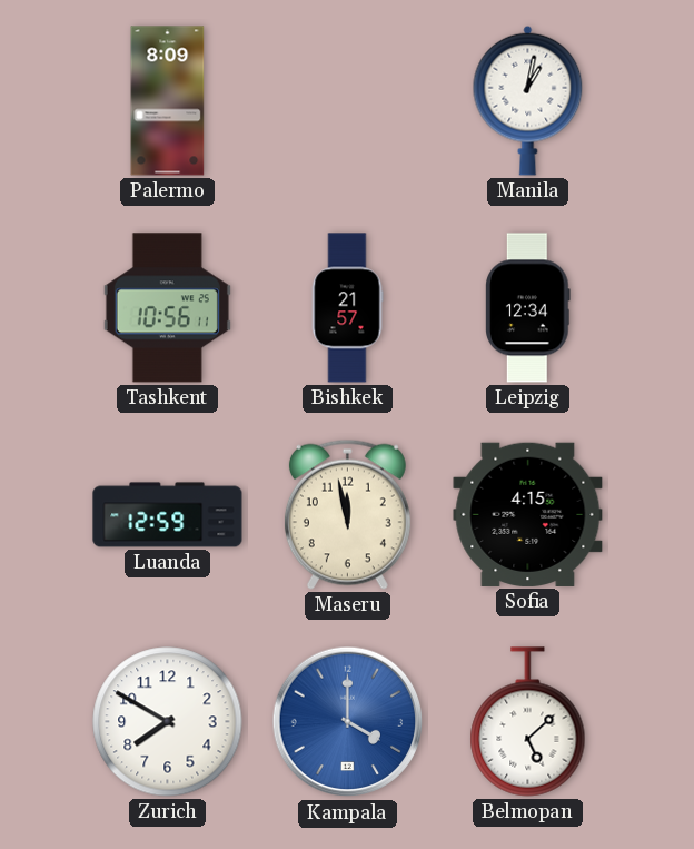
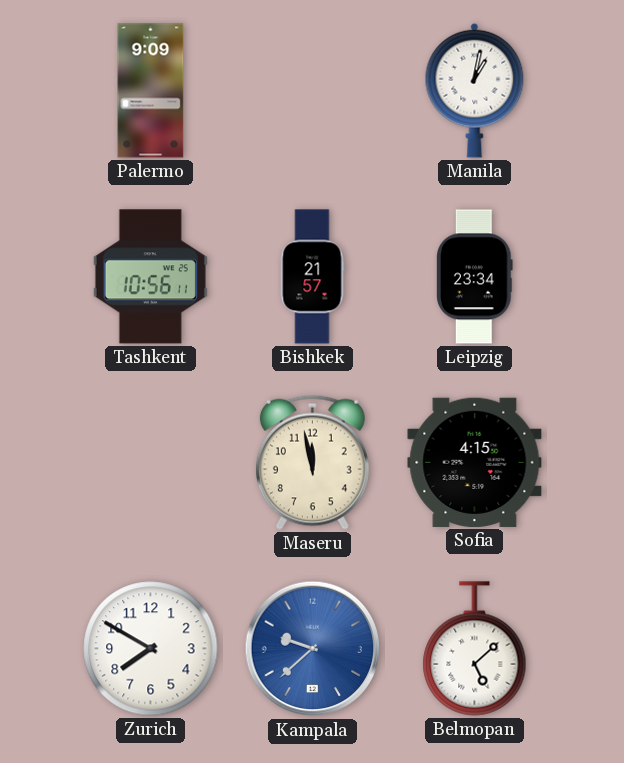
Palermo: 8:09 -> 9:09 (151, 91)
Leipzig: 12:34 -> 23:34 (475, 277)
Luanda: 12:59 -> none (168, 515)
Kampala: 4:00 -> 9:38 (313, 649)
